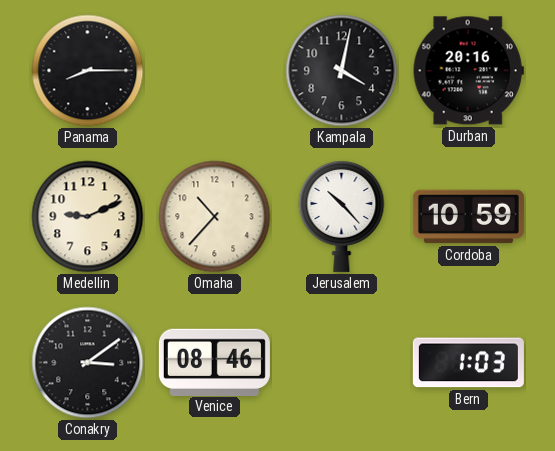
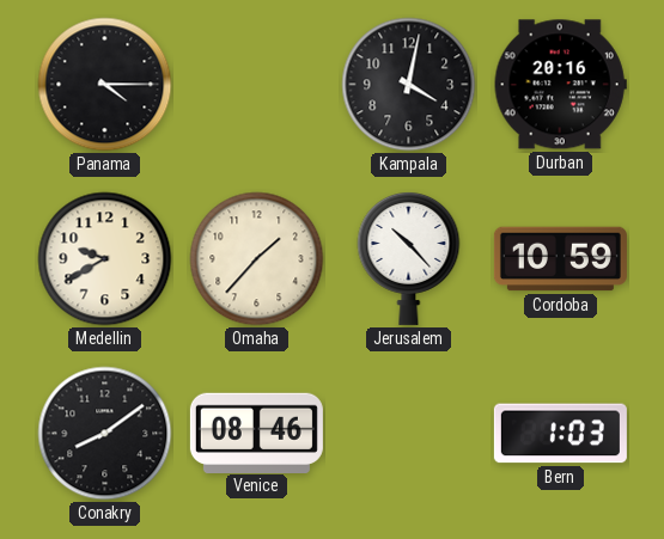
Panama: 8:15 -> 4:15 (105, 85)
Medellin: 9:11 -> 9:40 (105, 259)
Omaha: 10:37 -> 1:37 (257, 259)
Conakry: 3:09 -> 8:09 (105, 434)
